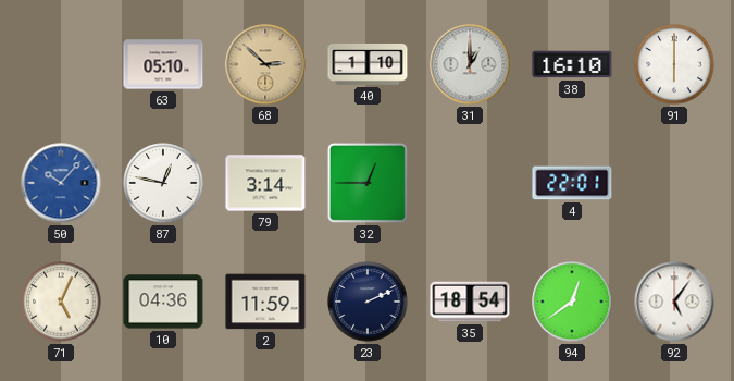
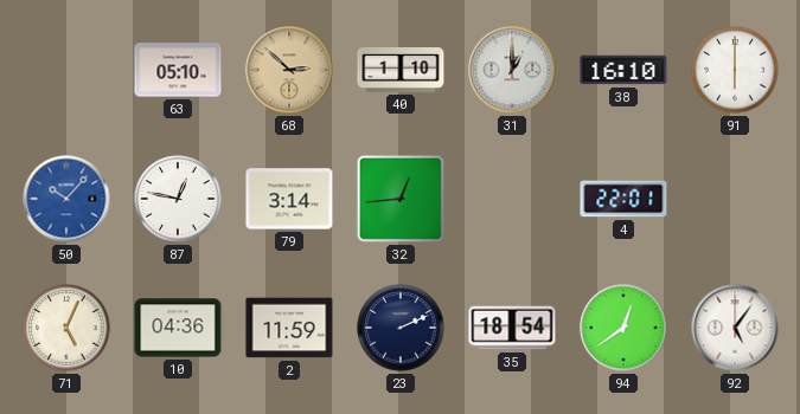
32: 12:45 -> 12:44 (401, 199)
